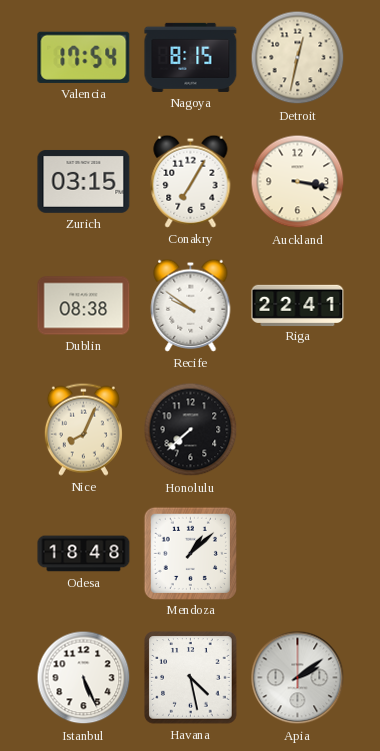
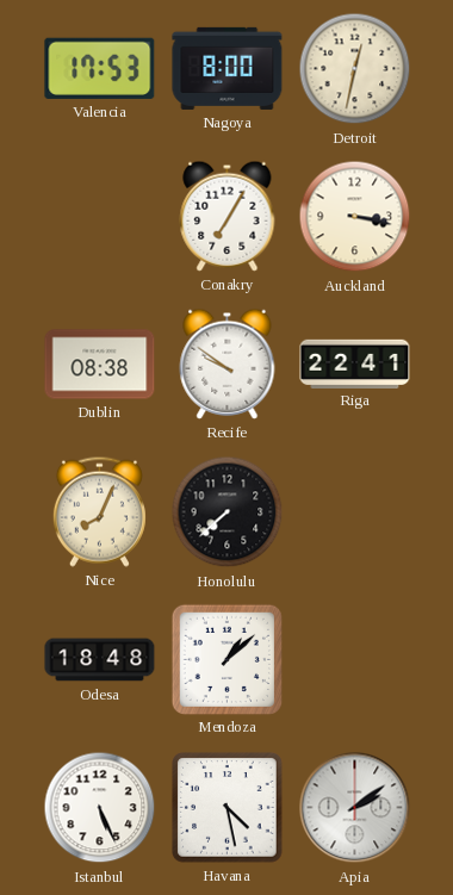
Valencia: 17:54 -> 17:53 (100, 68)
Nagoya: 8:15 -> 8:00 (228, 68)
Zurich: 03:15 -> none (84, 181)
